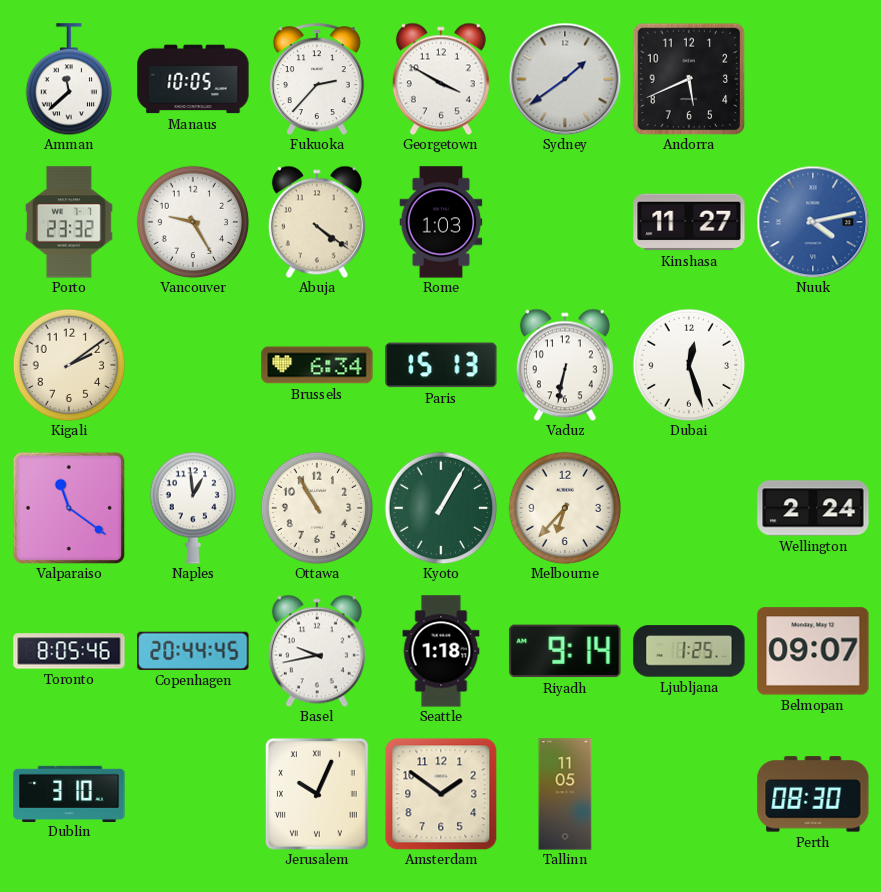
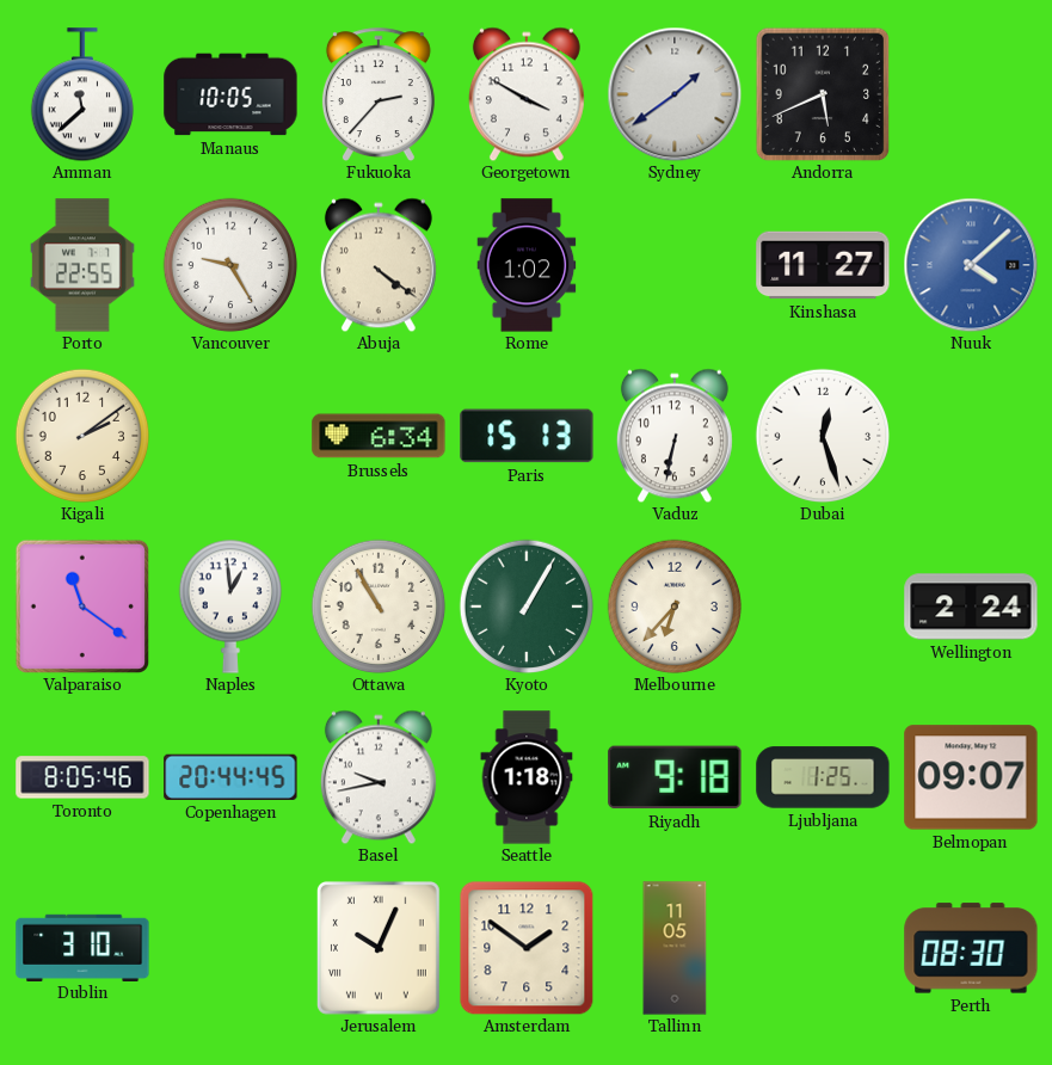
Porto: 23:32 -> 22:55 (84, 265)
Rome: 1:03 -> 1:02 (527, 265)
Nuuk: 4:13 -> 4:08 (971, 265)
Riyadh: 9:14 -> 9:18 (675, 777)
